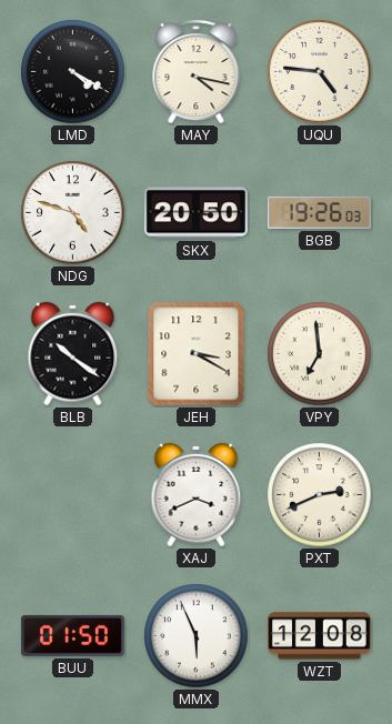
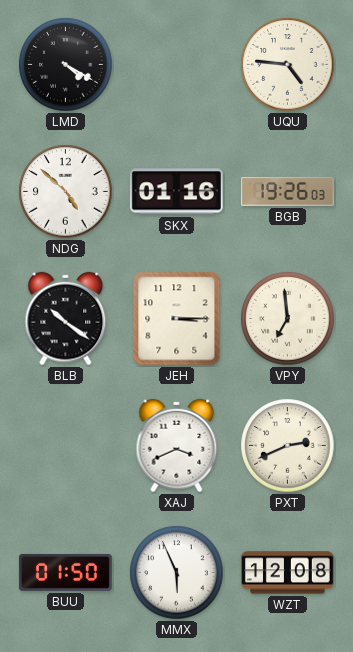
MAY: 4:17 -> none (197, 71)
NDG: 4:48 -> 4:52 (66, 192)
SKX: 20:50 -> 01:16 (176, 192)
JEH: 3:20 -> 3:15 (177, 319)
